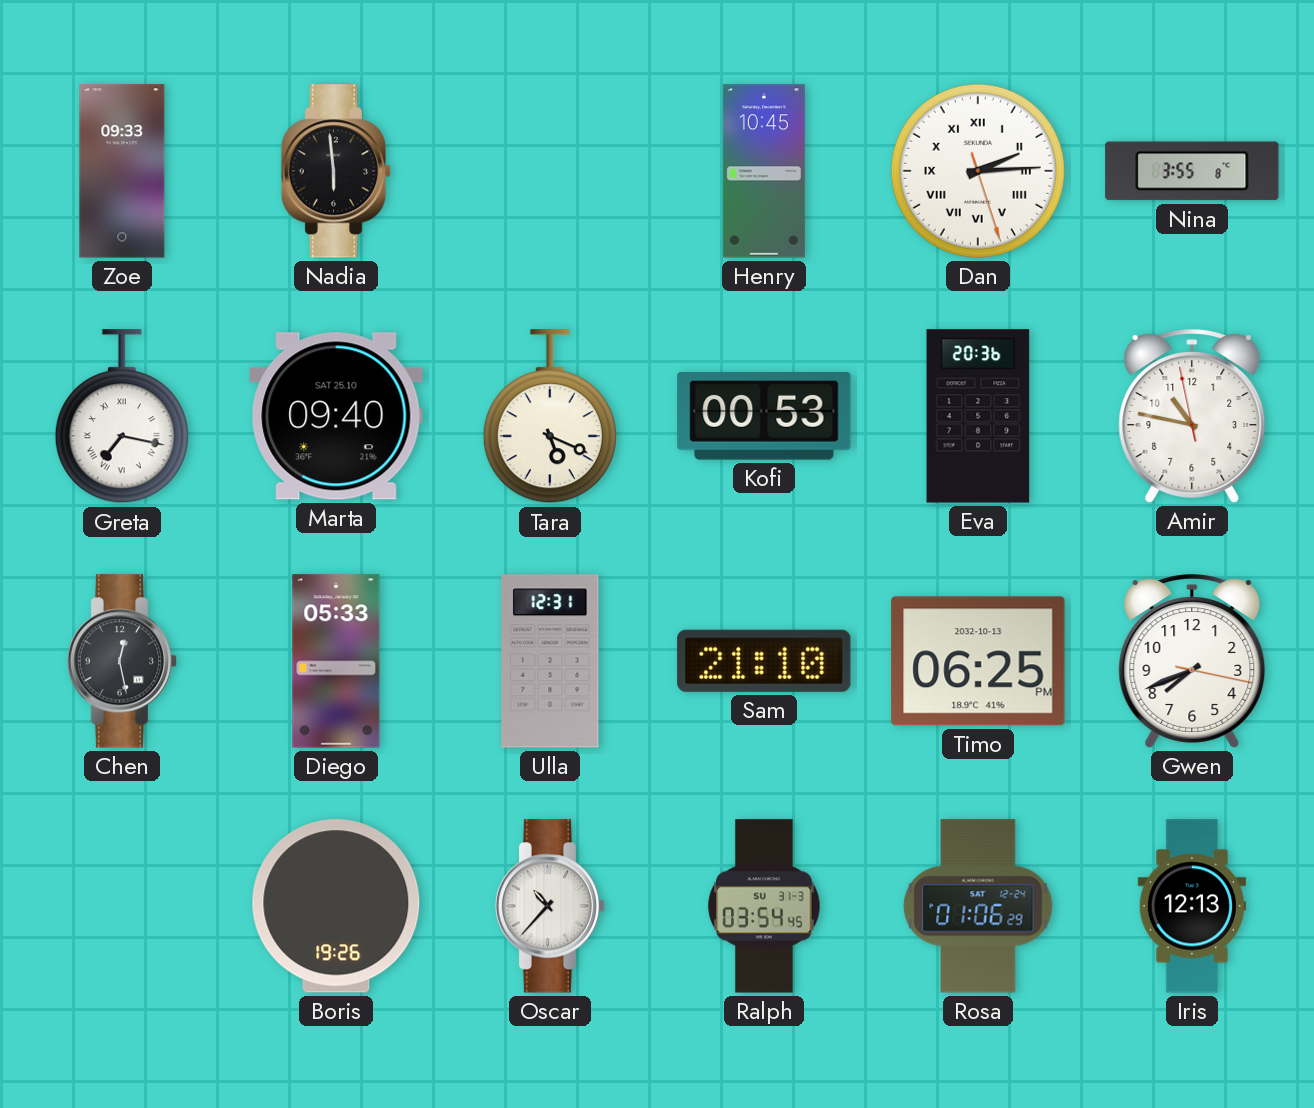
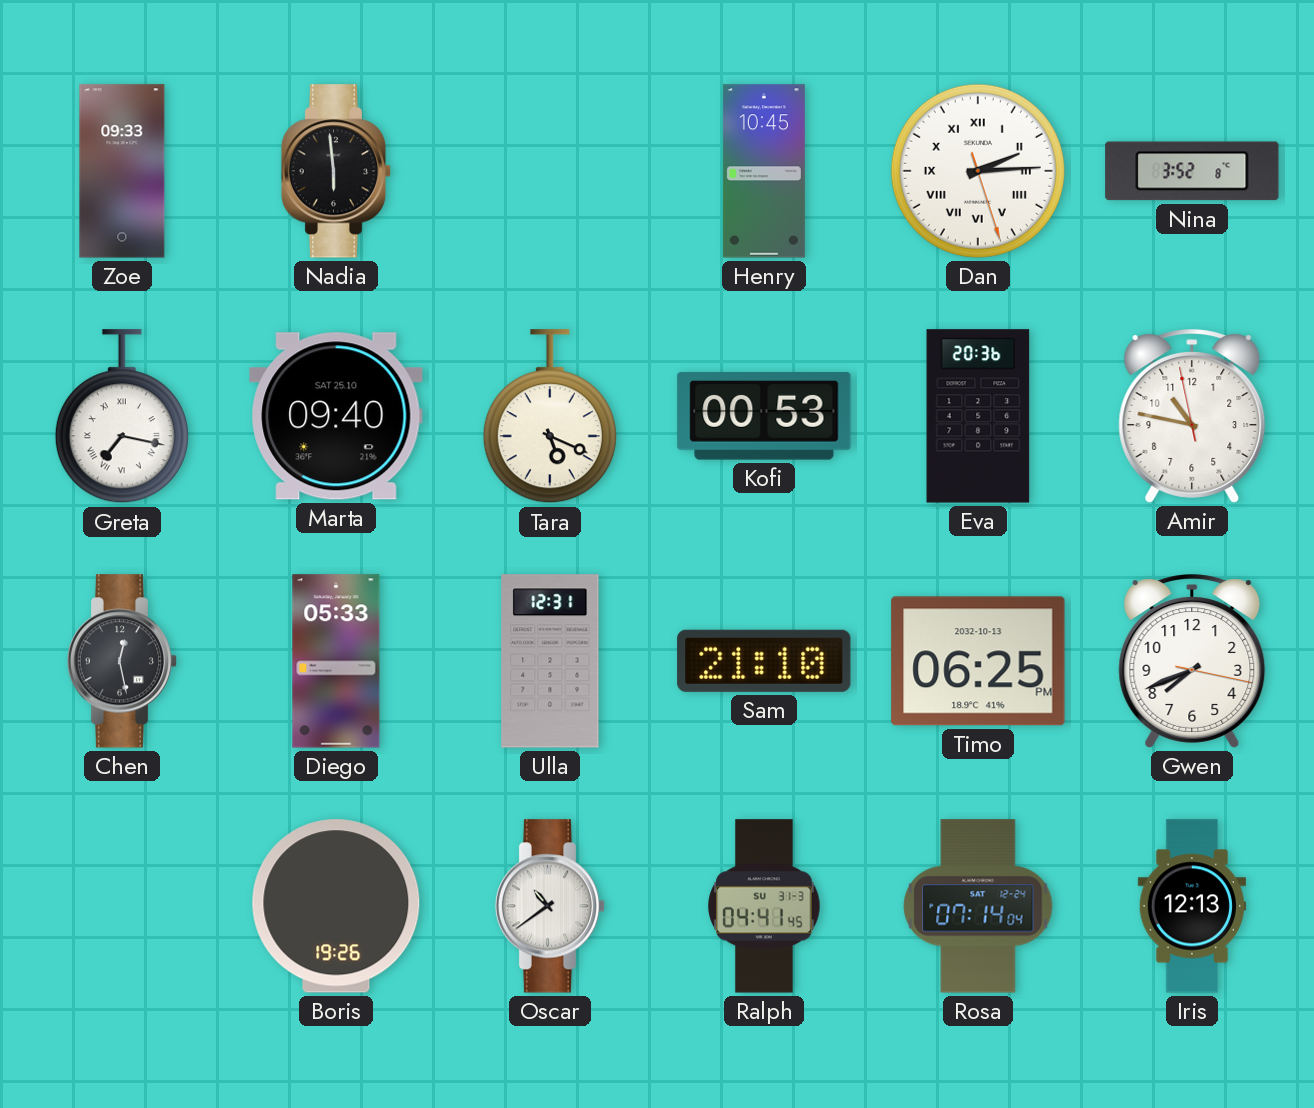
Nina: 3:55 -> 3:52 (1192, 171)
Oscar: 10:37 -> 10:39 (550, 906)
Ralph: 03:54 -> 04:41 (764, 906)
Rosa: 01:06 -> 07:14 (978, 906)
